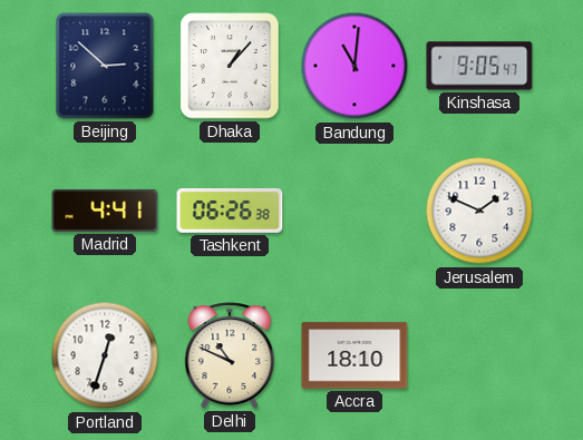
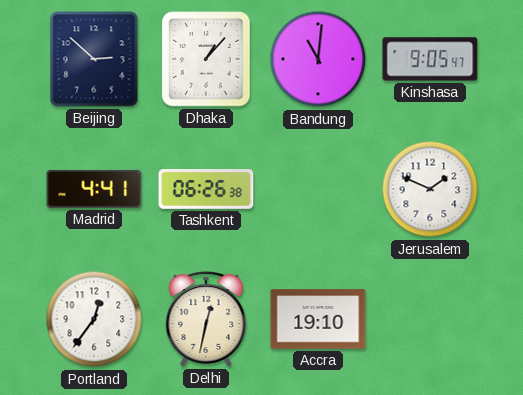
Portland: 12:33 -> 12:36 (94, 319)
Delhi: 10:49 -> 12:32 (206, 319)
Accra: 18:10 -> 19:10 (318, 319)
